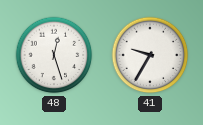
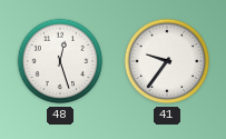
41: 9:35 -> 9:36 (167, 61)
